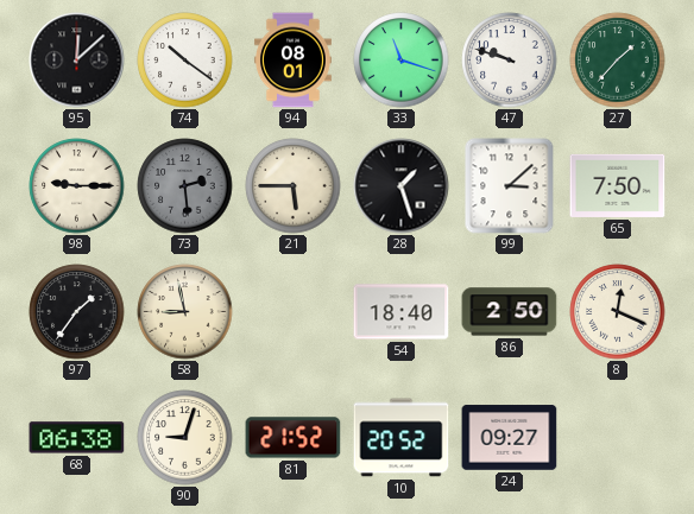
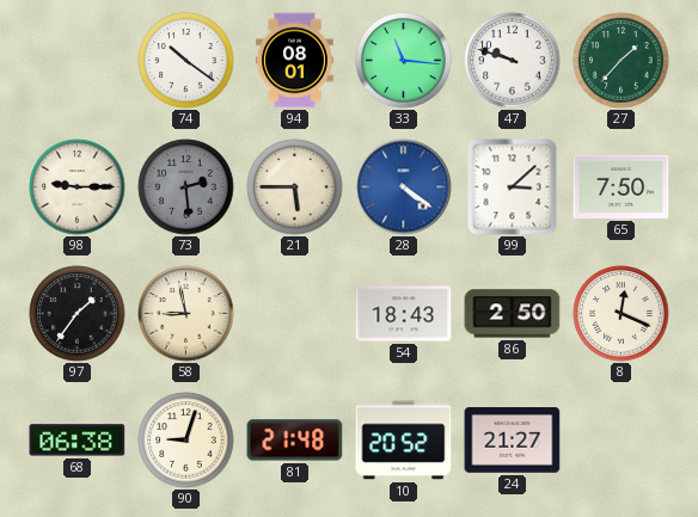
95: 12:08 -> none (77, 61)
33: 11:18 -> 11:16 (404, 61)
28: 1:27 -> 4:21 (404, 187)
28 dial: black -> blue (404, 187)
54: 18:40 -> 18:43 (404, 314)
81: 21:52 -> 21:48 (295, 441)
24: 09:27 -> 21:27 (513, 441)
